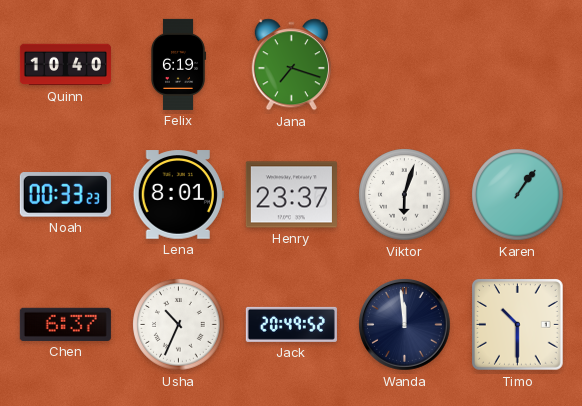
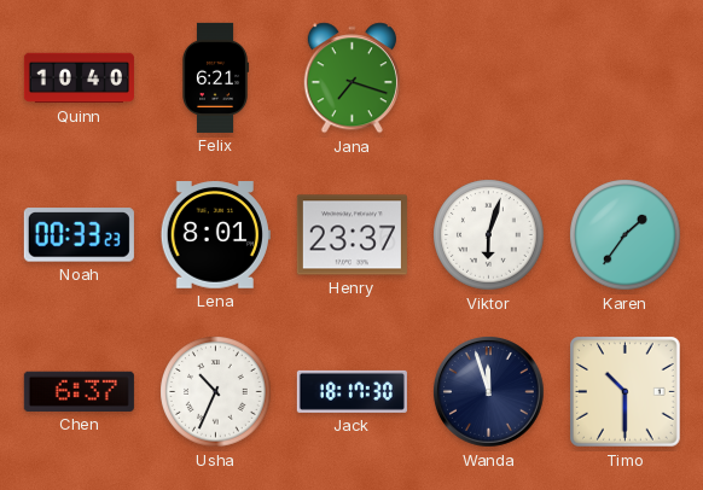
Felix: 6:19 -> 6:21 (215, 77)
Karen: 1:06 -> 1:36 (626, 235)
Jack: 20:49 -> 18:17 (351, 391)
Wanda: 11:59 -> 11:57 (489, 392)
